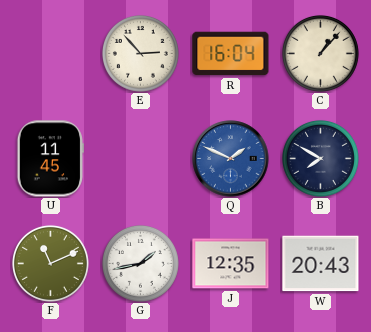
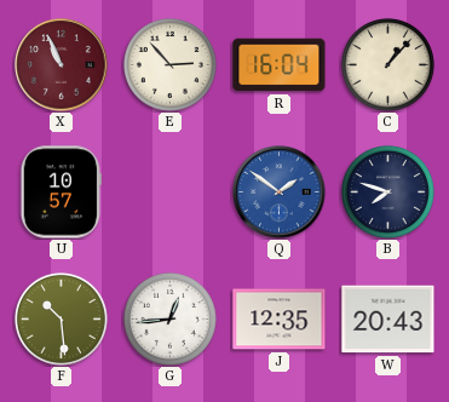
X: none -> 10:56 (62, 65)
U: 11:45 -> 10:57 (61, 193)
Q: 1:49 -> 1:51 (280, 193)
B: 7:50 -> 7:48 (387, 191)
F: 11:11 -> 10:29 (61, 318)
G: 1:43 -> 12:44 (169, 318)
